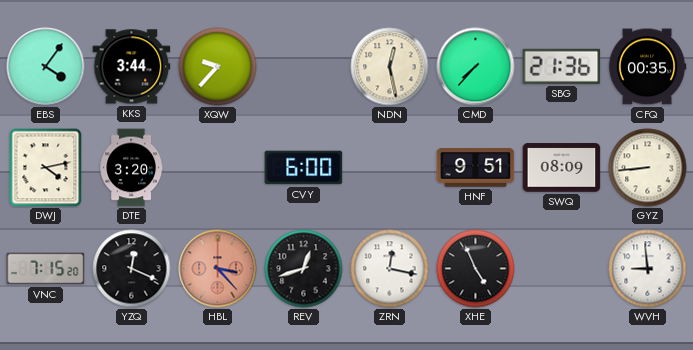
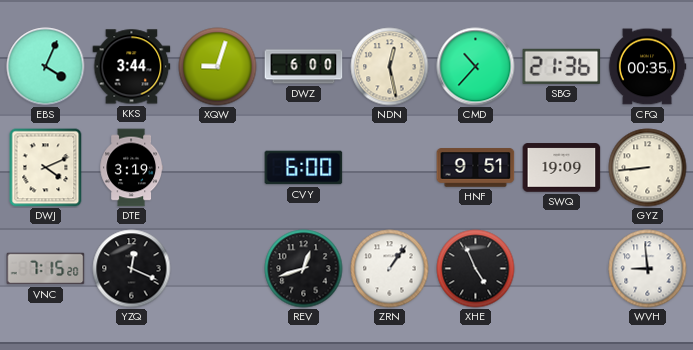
EBS: 4:06 -> 4:04 (46, 67)
XQW: 9:37 -> 9:03 (218, 67)
DWZ: none -> 6:00 (304, 67)
CMD: 7:37 -> 10:37 (476, 67)
DWJ: 4:13 -> 4:11 (46, 168)
DTE: 3:20 -> 3:19 (131, 168)
SWQ: 08:09 -> 19:09 (562, 168)
HBL: 3:23 -> none (218, 269)
ZRN: 12:17 -> 1:06 (390, 269)
